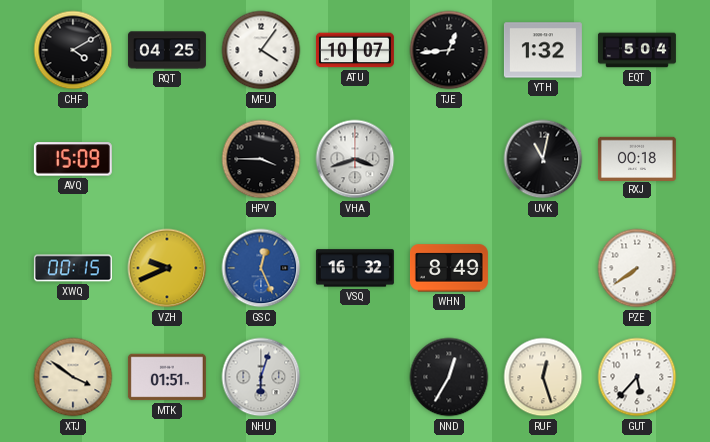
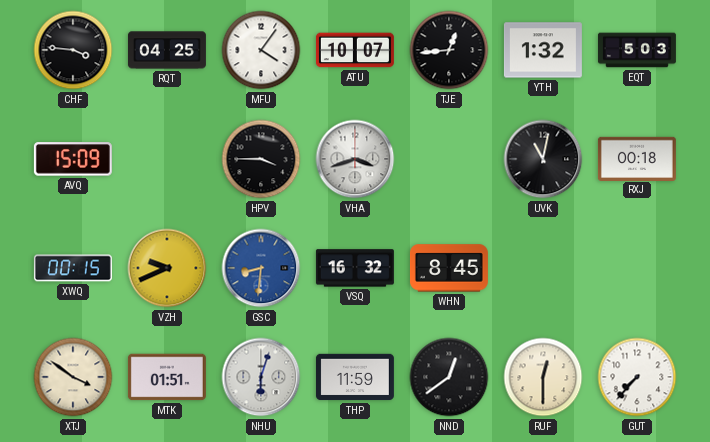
CHF: 4:10 -> 3:46 (73, 50)
EQT: 5:04 -> 5:03 (637, 50)
GSC: 12:26 -> 8:31 (261, 268)
WHN: 8:49 -> 8:45 (449, 268)
PZE: 7:39 -> none (637, 268)
THP: none -> 11:59 (355, 377)
NND: 12:35 -> 12:39 (449, 377)
RUF: 12:27 -> 12:30 (543, 377)
GUT: 5:37 -> 7:37 (637, 377)
